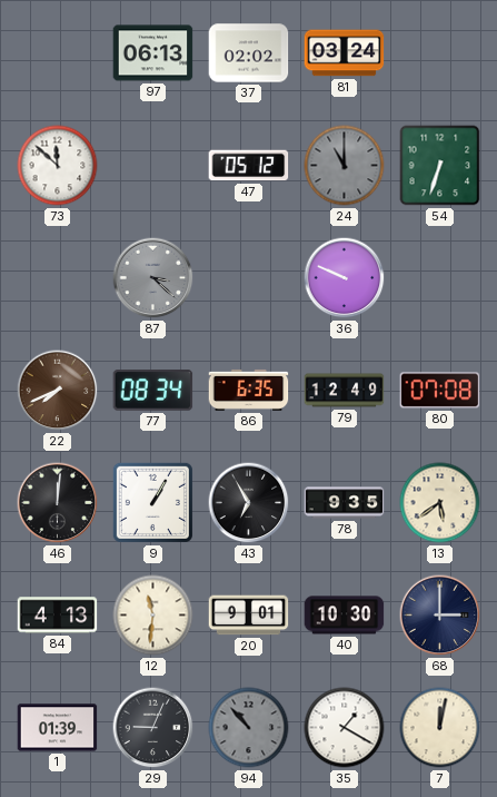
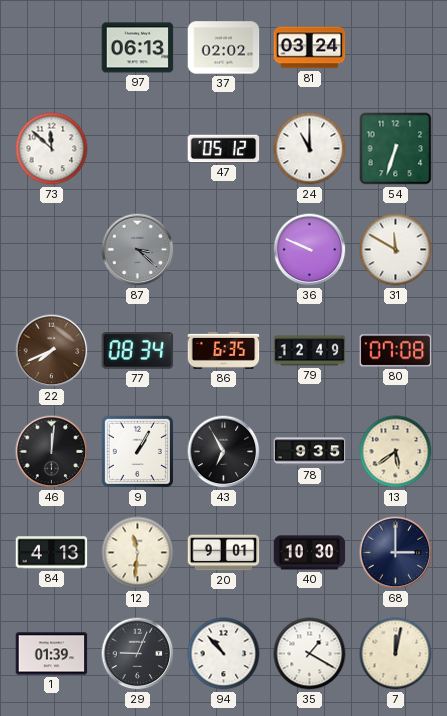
24 dial: grey -> white (310, 149)
31: none -> 11:50 (396, 250)
94 dial: grey -> white (224, 654)
